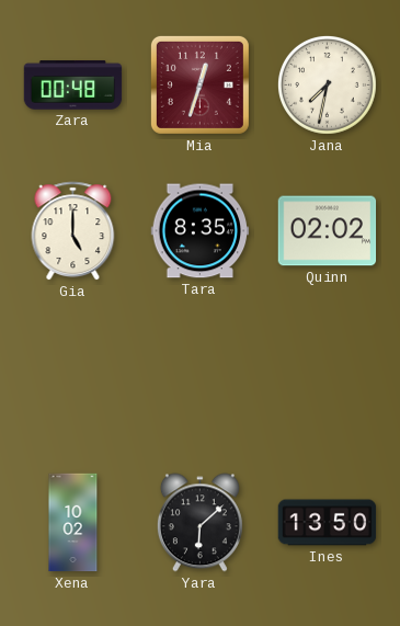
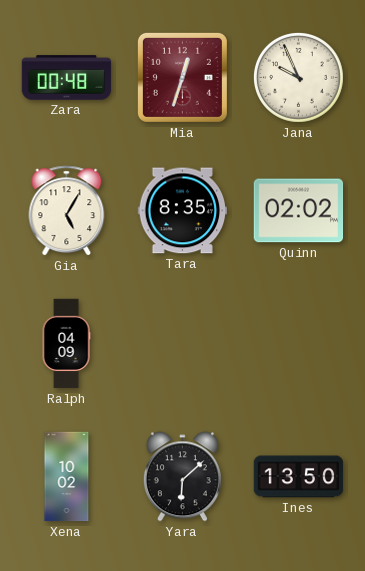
Jana: 7:32 -> 9:56 (298, 77)
Gia: 5:00 -> 5:05 (67, 211)
Ralph: none -> 04:09 (66, 344)
